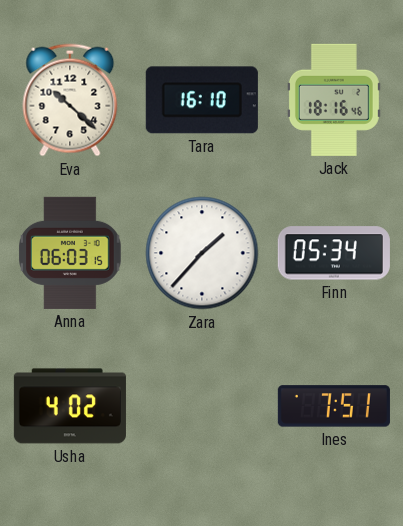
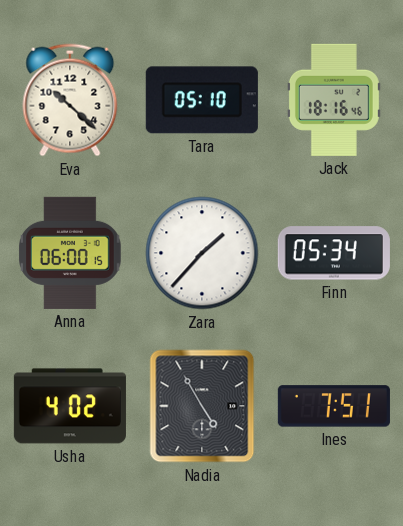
Tara: 16:10 -> 05:10 (202, 100)
Anna: 06:03 -> 06:00 (71, 253)
Nadia: none -> 4:55 (202, 406)
